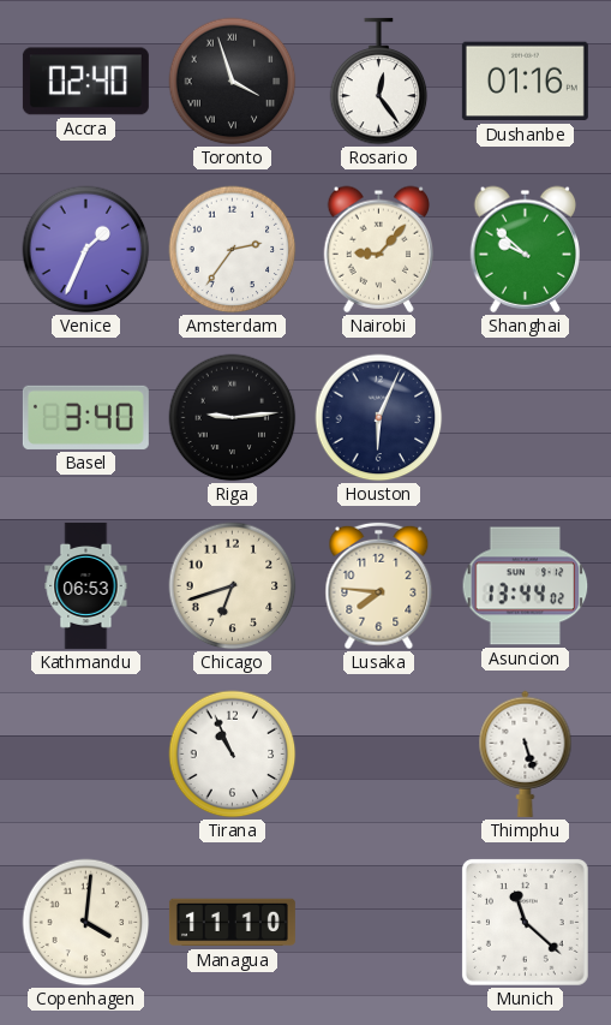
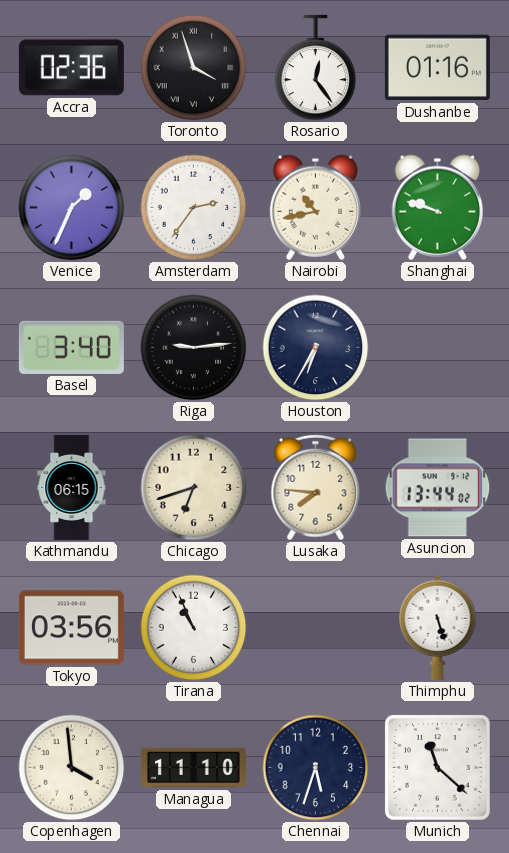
Accra: 02:40 -> 02:36 (71, 68)
Nairobi: 9:07 -> 10:43 (315, 207)
Shanghai: 9:52 -> 9:48 (437, 207)
Houston: 6:04 -> 6:35 (316, 348)
Kathmandu: 06:53 -> 06:15 (72, 487)
Tokyo: none -> 03:56 (71, 628)
Copenhagen: 4:01 -> 3:59 (72, 768)
Chennai: none -> 5:33 (316, 768)
